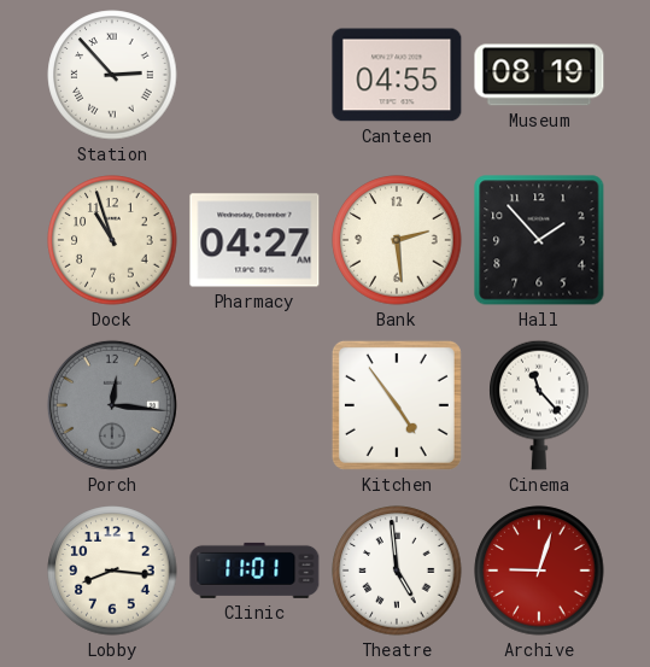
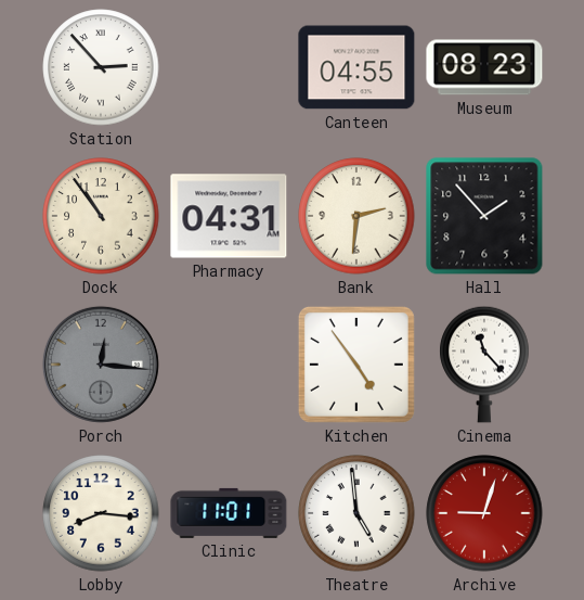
Museum: 08:19 -> 08:23 (484, 67)
Dock: 10:57 -> 10:54 (101, 216)
Pharmacy: 04:27 -> 04:31 (229, 216)
Bank: 2:29 -> 2:31 (356, 216)
